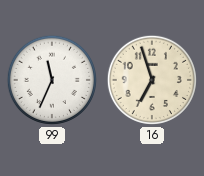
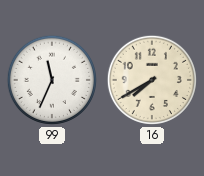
16: 6:57 -> 7:40 (152, 80)
